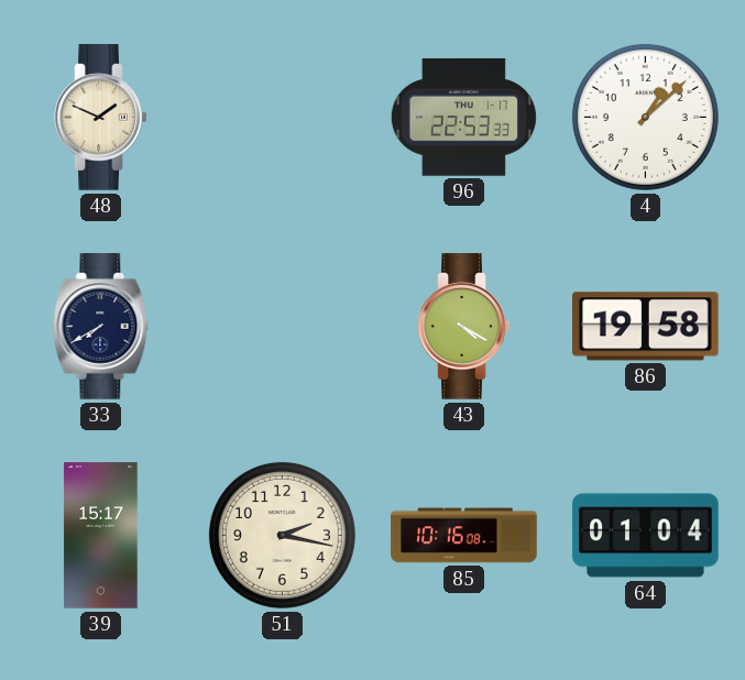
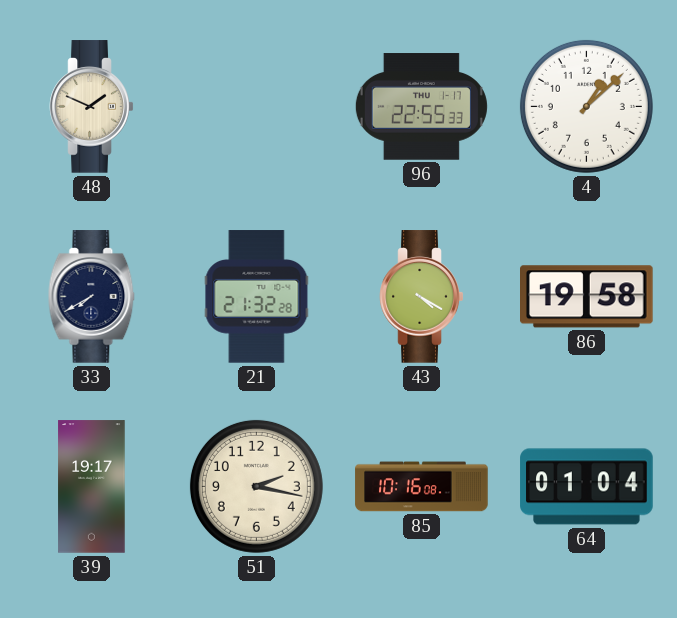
96: 22:53 -> 22:55 (421, 107)
21: none -> 21:32 (257, 297)
39: 15:17 -> 19:17 (92, 487)
